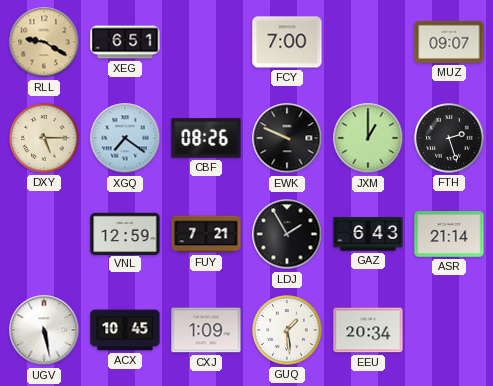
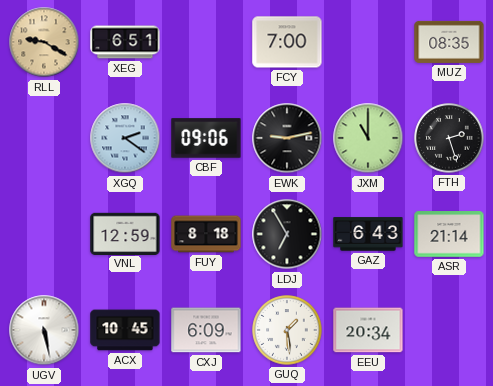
MUZ: 09:07 -> 08:35 (449, 42)
DXY: 5:15 -> none (44, 138)
XGQ: 7:21 -> 2:21 (125, 138)
CBF: 08:26 -> 09:06 (206, 138)
EWK: 9:49 -> 9:13 (287, 138)
JXM: 1:00 -> 11:00 (368, 138)
FUY: 7:21 -> 8:18 (206, 234)
LDJ: 1:55 -> 6:55 (287, 234)
CXJ: 1:09 -> 6:09 (206, 330)
